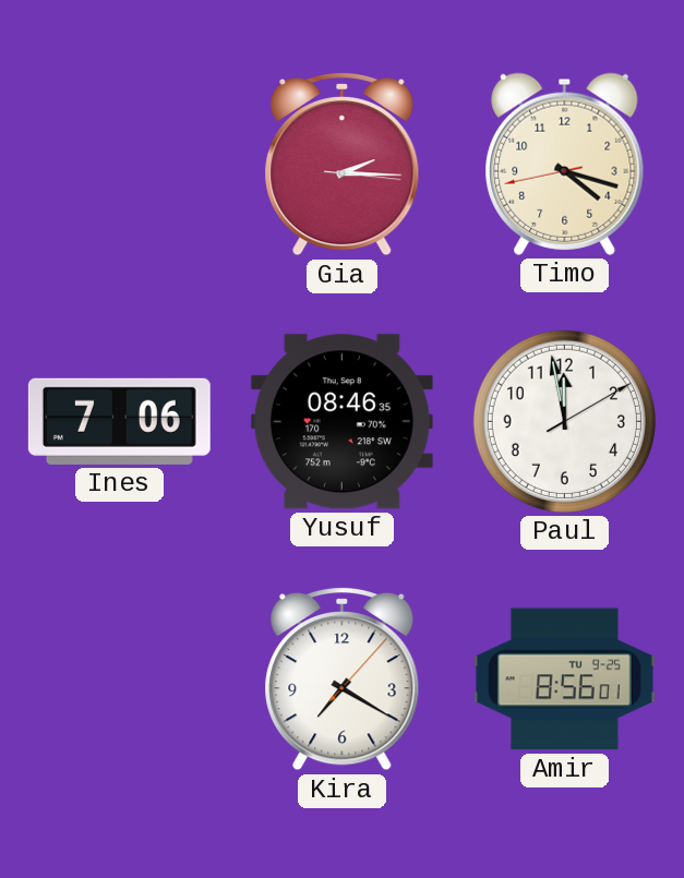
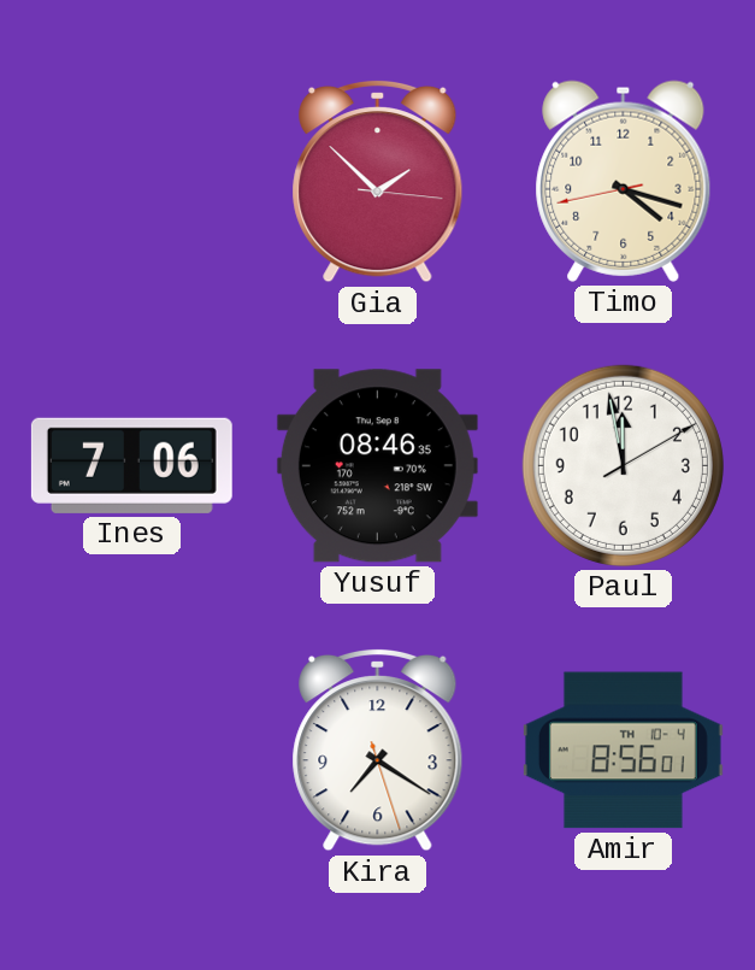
Gia: 2:15 -> 1:52 (378, 181)
Kira: 7:20:07 -> 7:20:27 (378, 749)
Amir date: TU 9-25 -> TH 10-4 (623, 751)
